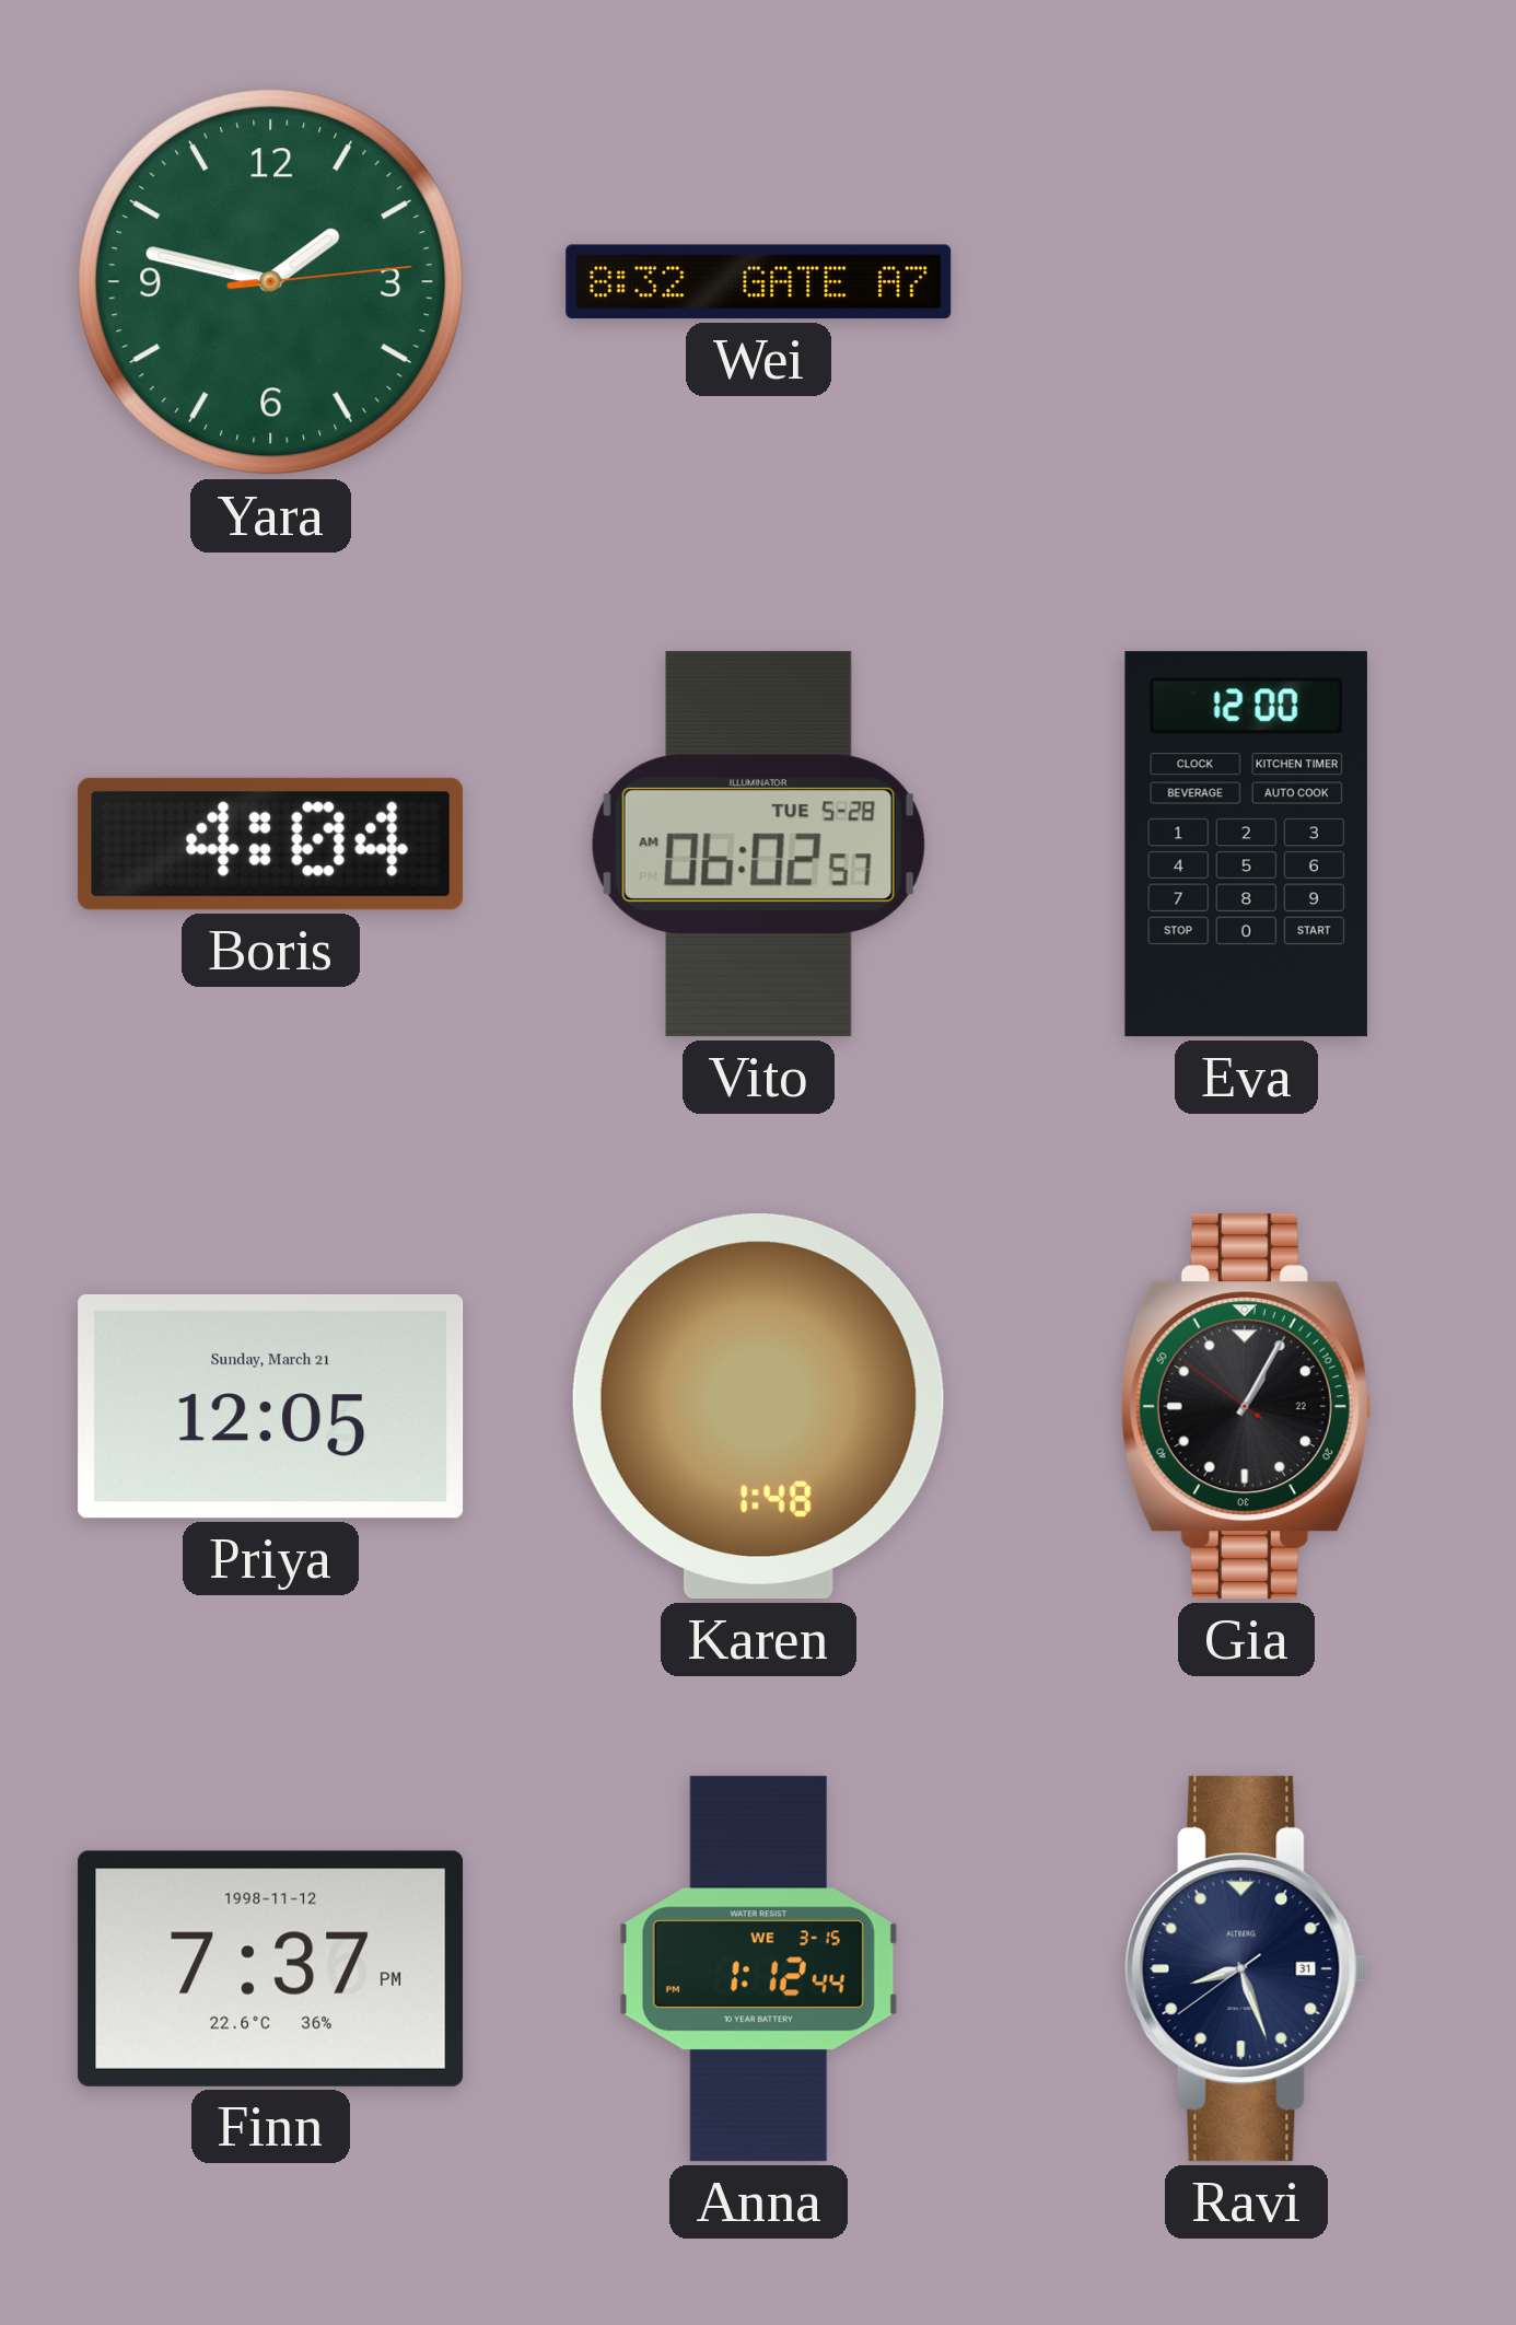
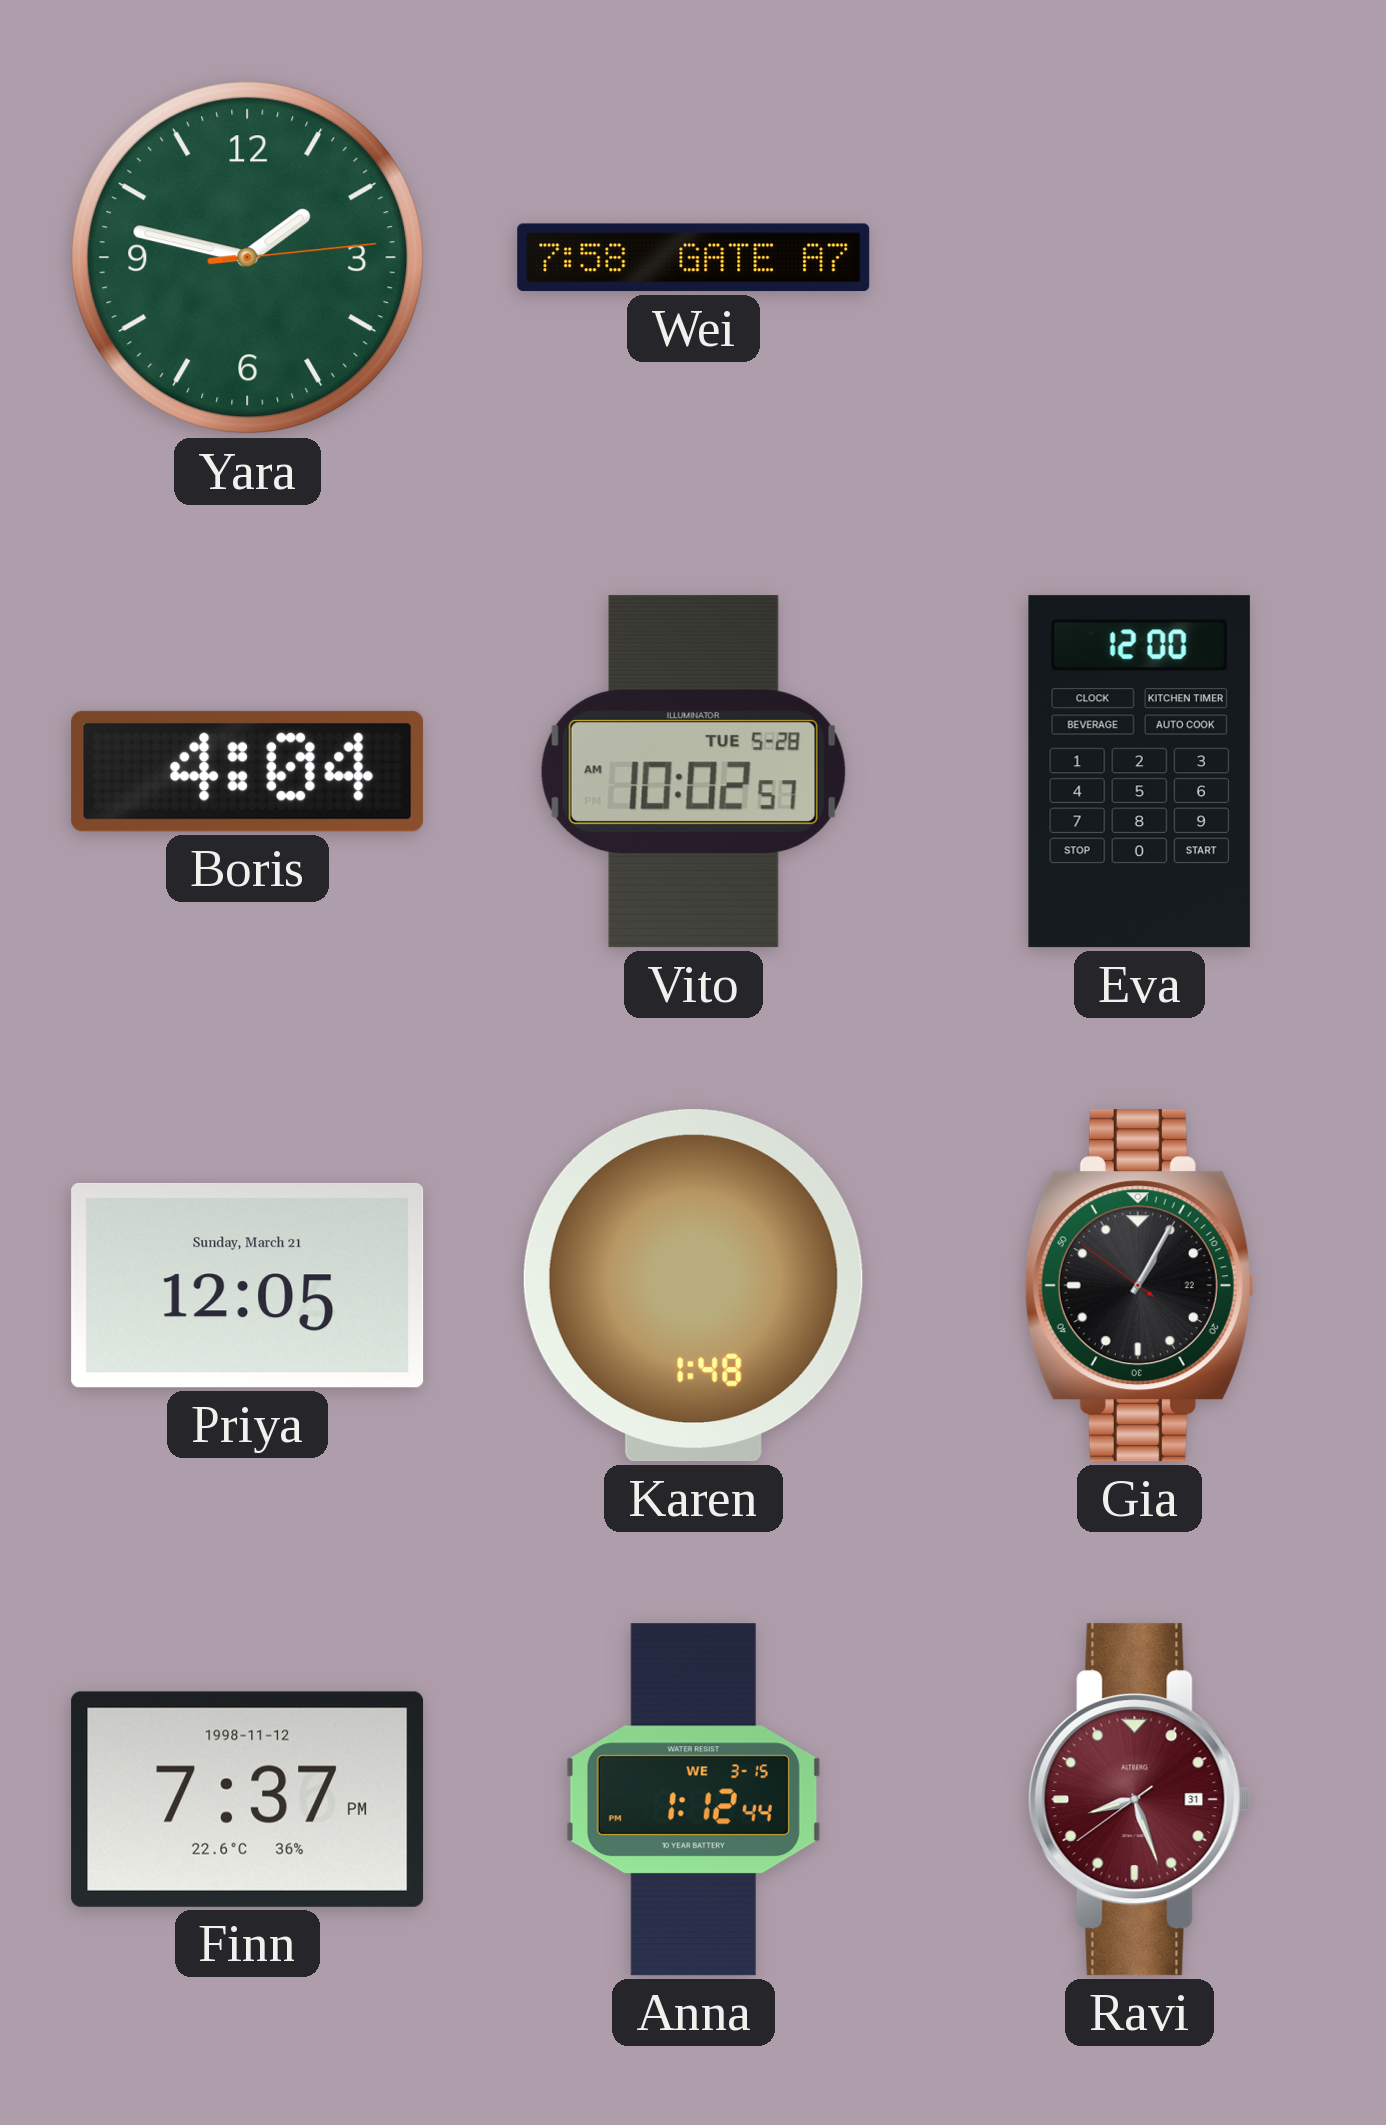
Wei: 8:32 -> 7:58 (694, 258)
Vito: 06:02 -> 10:02 (693, 772)
Ravi dial: navy -> burgundy (1140, 1800)
